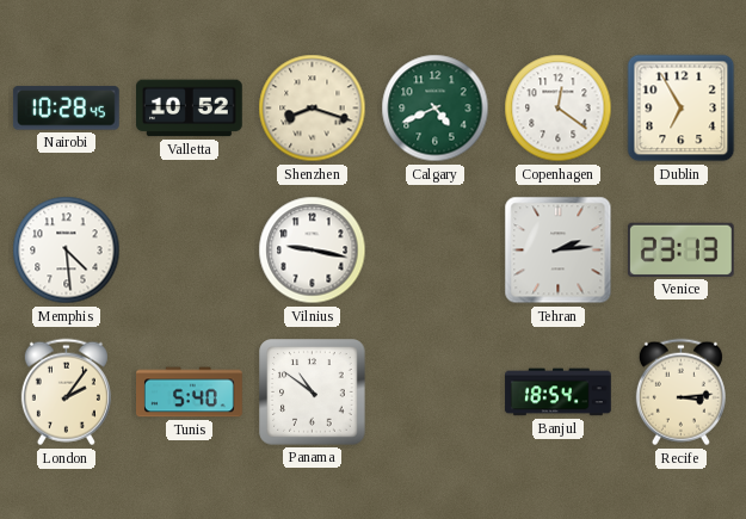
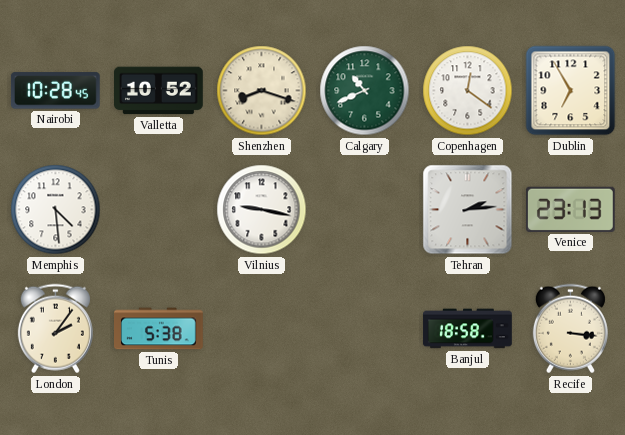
Calgary: 4:41 -> 10:41 (365, 91)
Tunis: 5:40 -> 5:38 (159, 329)
Panama: 10:51 -> none (313, 393)
Banjul: 18:54 -> 18:58 (468, 329)
Recife: 3:14 -> 3:16 (570, 329)
